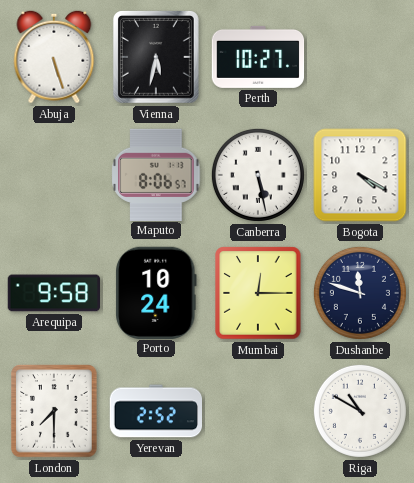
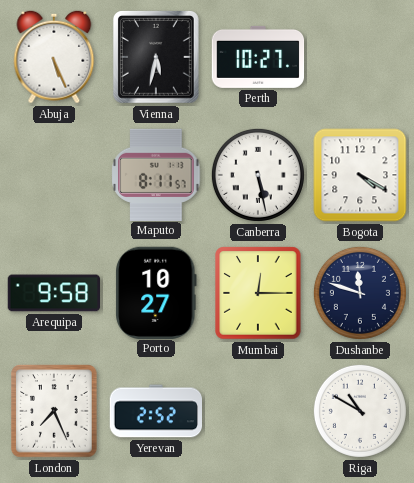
Abuja: 5:27 -> 5:26 (54, 57)
Maputo: 8:06 -> 8:11 (156, 174)
Porto: 10:24 -> 10:27 (157, 292)
London: 7:30 -> 7:26 (54, 411)
